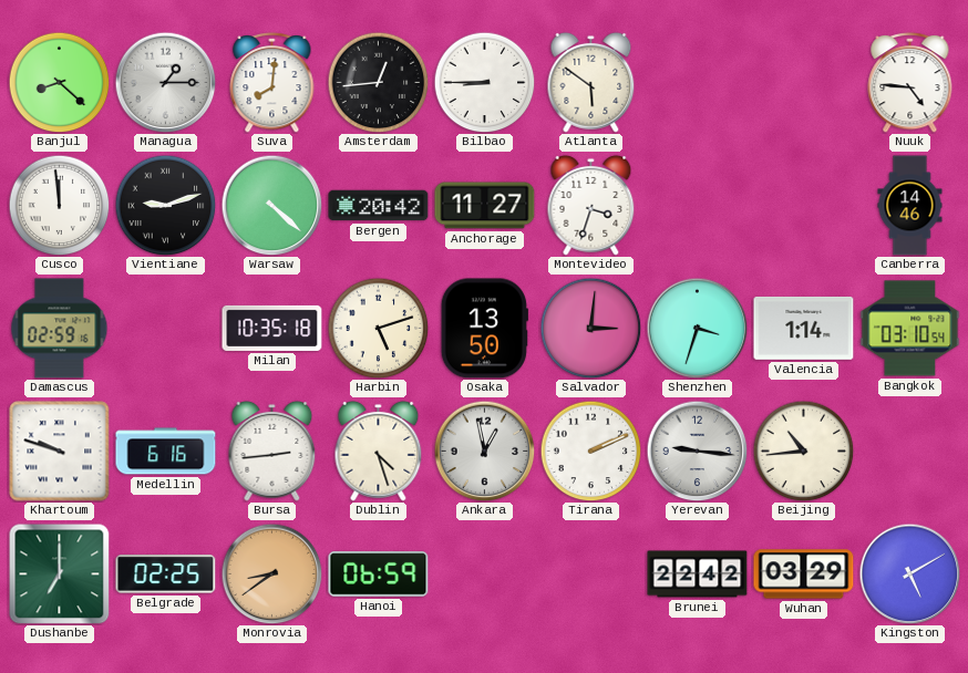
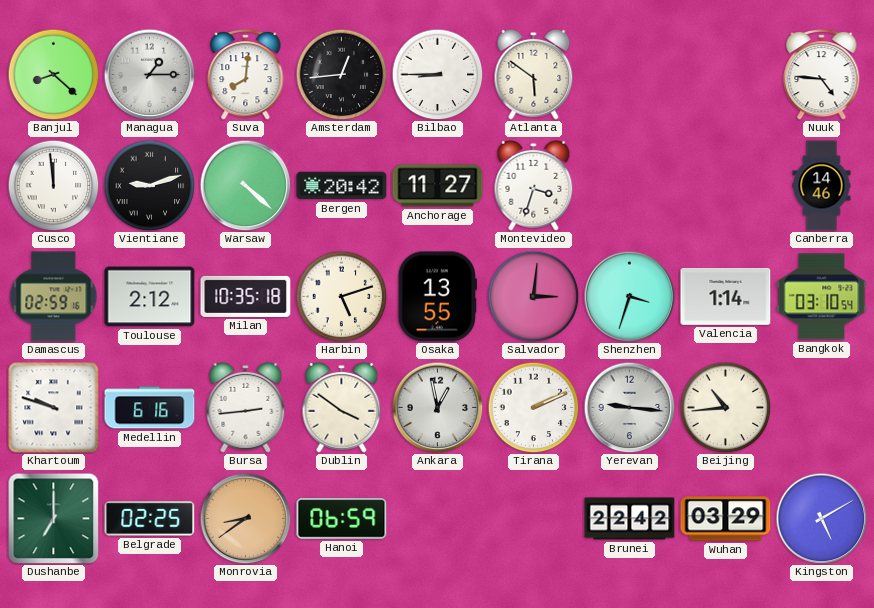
Toulouse: none -> 2:12 (150, 297)
Osaka: 13:50 -> 13:55 (437, 297)
Dublin: 4:27 -> 3:51 (342, 407)
